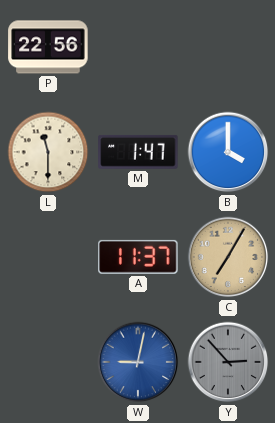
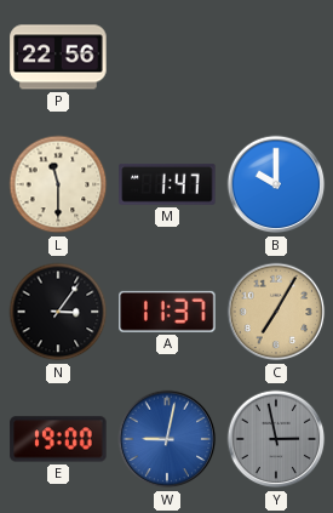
B: 4:00 -> 10:00 (276, 184)
N: none -> 3:06 (58, 312)
E: none -> 19:00 (58, 439)
Y: 2:53 -> 2:58 (276, 439)
